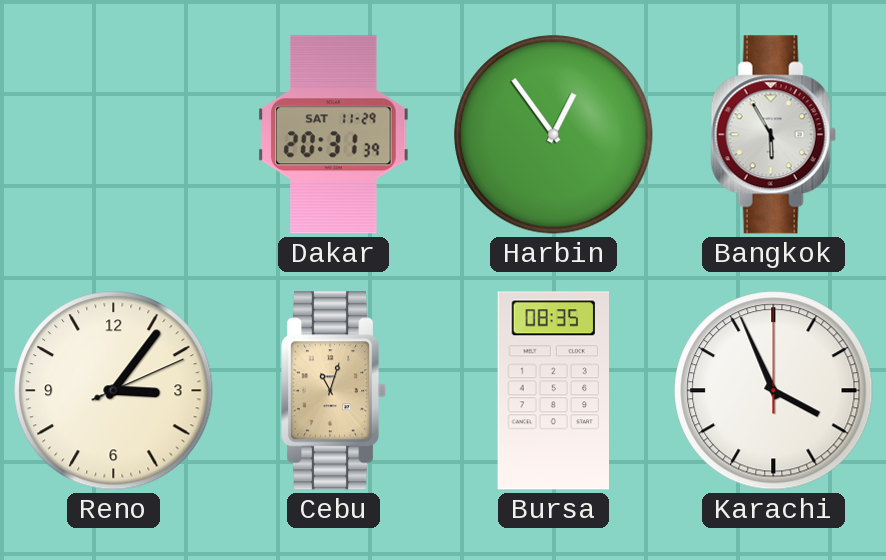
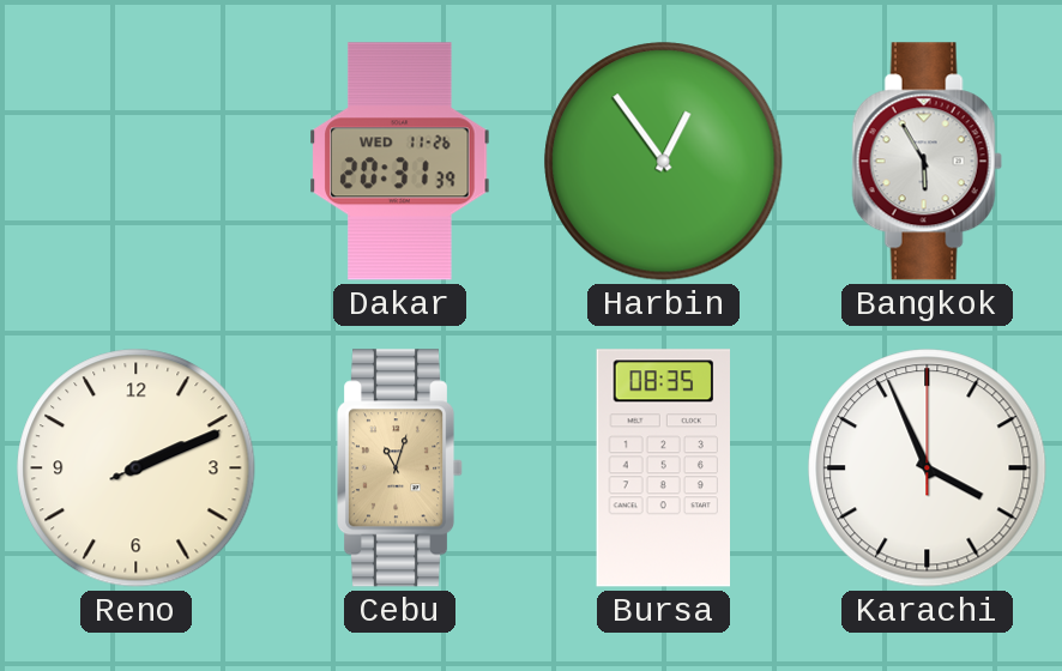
Dakar date: SAT 11-29 -> WED 11-26 (400, 162)
Reno: 3:06 -> 2:11 (137, 469)
